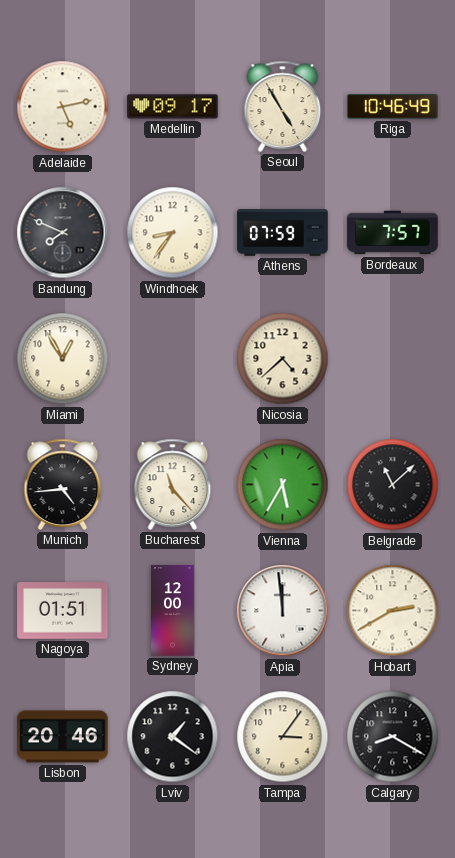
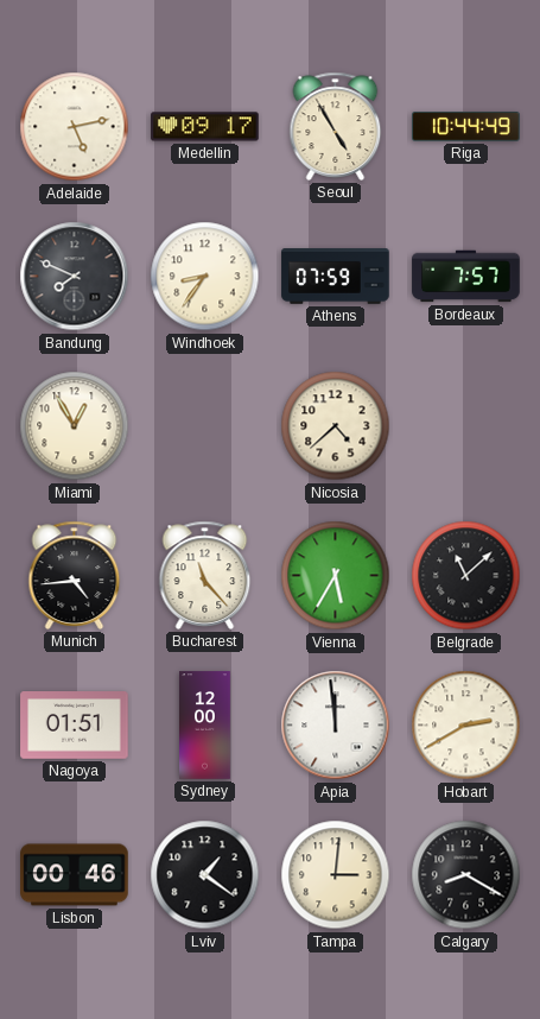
Riga: 10:46 -> 10:44 (466, 127)
Lisbon: 20:46 -> 00:46 (75, 875)
Tampa: 3:06 -> 3:01 (336, 875)
